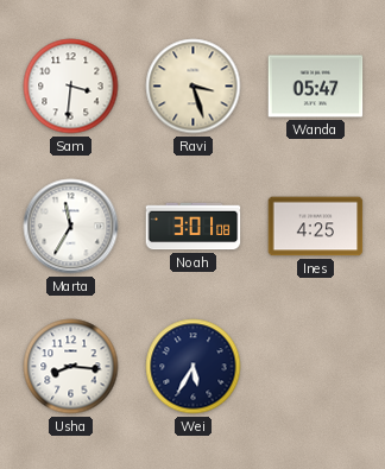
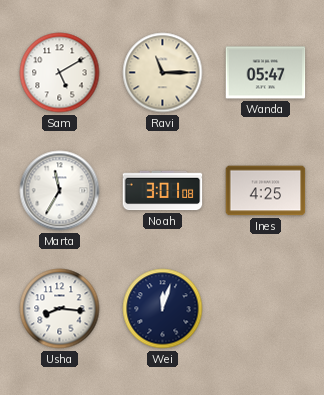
Sam: 3:31 -> 5:10 (60, 73)
Ravi: 3:27 -> 11:15 (163, 73)
Wei: 5:35 -> 12:03 (163, 309)
